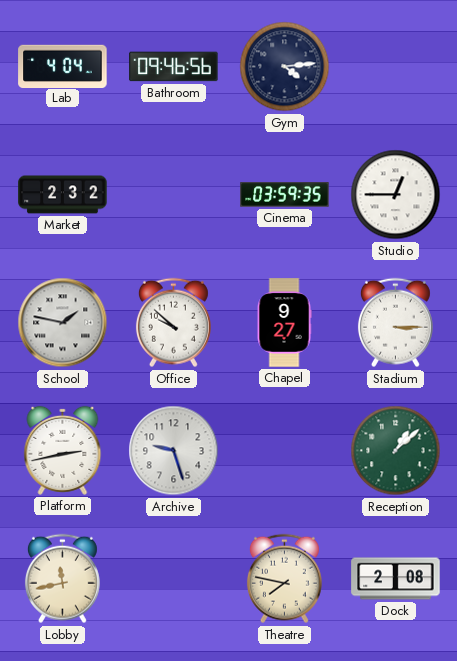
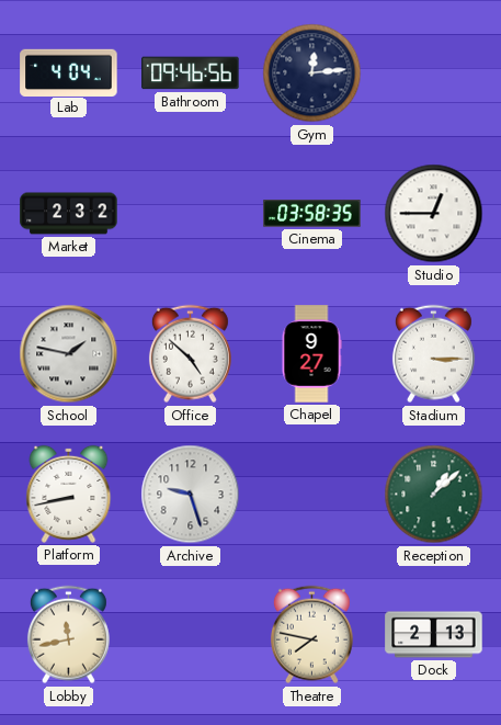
Gym: 4:14 -> 12:14 (312, 73)
Cinema: 03:59 -> 03:58 (312, 214)
Office: 9:52 -> 4:52 (190, 354)
Platform: 2:43 -> 8:43 (69, 494)
Dock: 2:08 -> 2:13 (434, 635)
